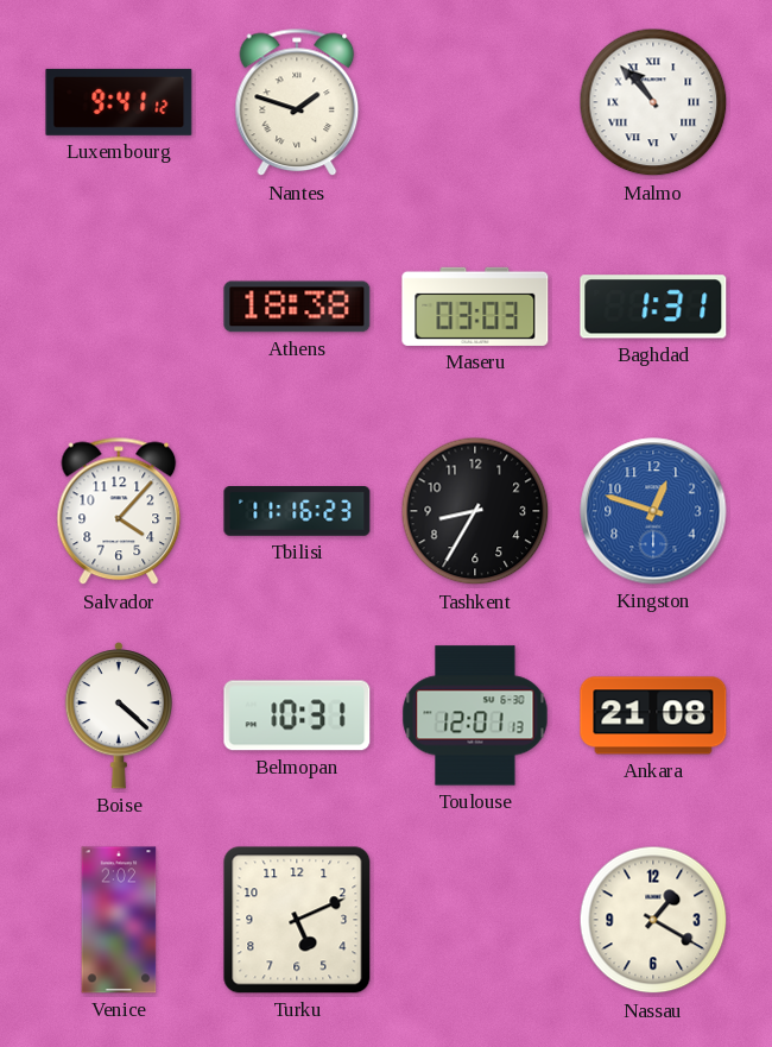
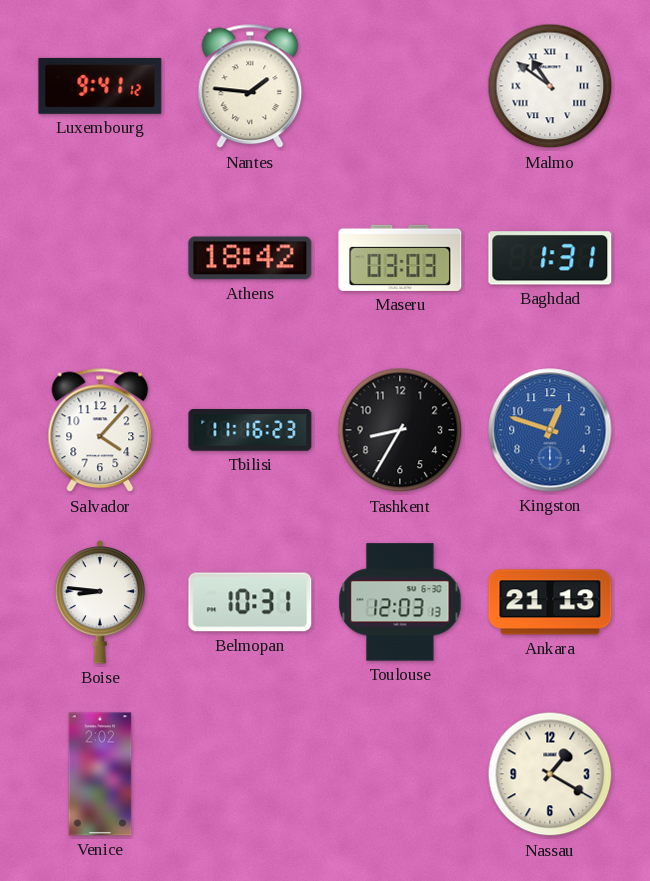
Nantes: 1:48 -> 1:46 (250, 86)
Malmo: 10:53 -> 10:51 (550, 86)
Athens: 18:38 -> 18:42 (250, 258)
Boise: 4:22 -> 8:46 (99, 602)
Toulouse: 12:01 -> 12:03 (400, 602)
Ankara: 21:08 -> 21:13 (550, 602)
Turku: 5:11 -> none (297, 920)
